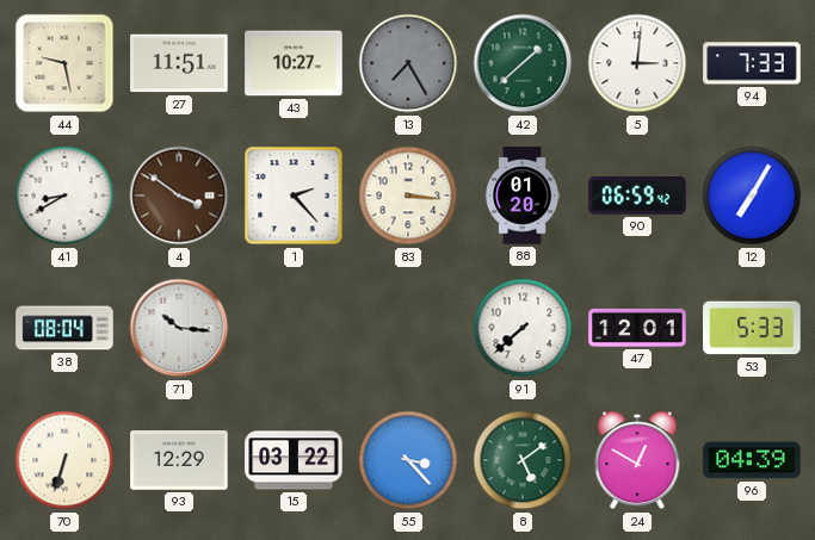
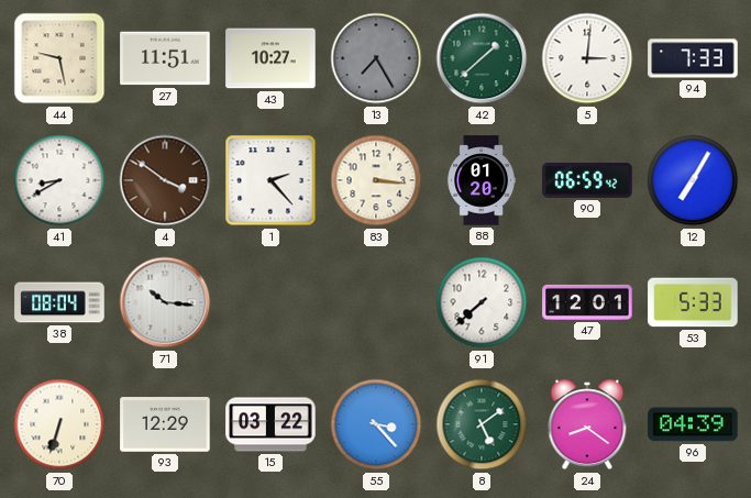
24: 12:50 -> 8:21 (587, 424)
